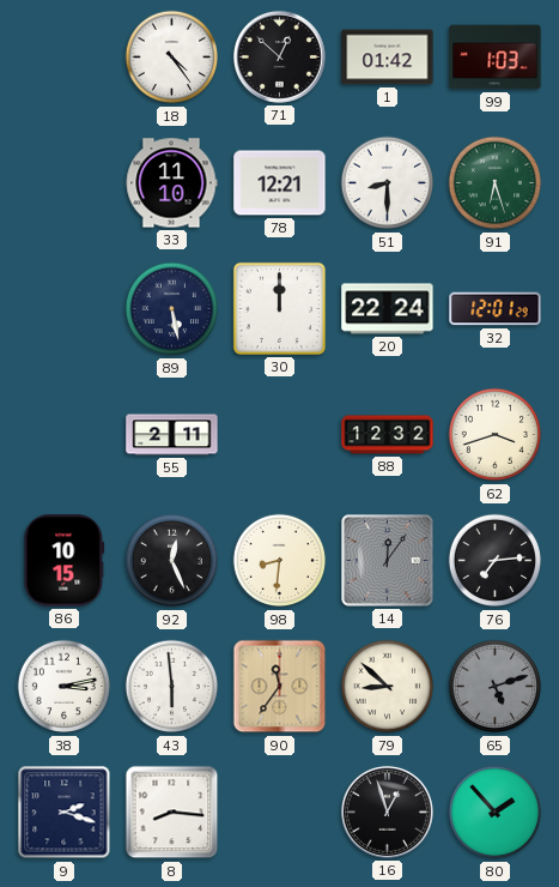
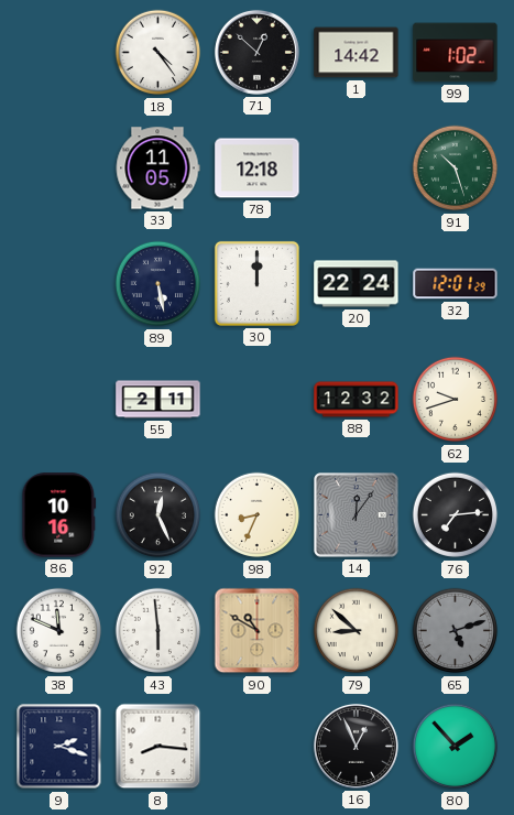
1: 01:42 -> 14:42 (357, 53)
99: 1:03 -> 1:02 (456, 53)
33: 11:10 -> 11:05 (157, 169)
78: 12:21 -> 12:18 (258, 169)
51: 8:30 -> none (388, 183)
91: 6:27 -> 10:27 (456, 169)
62: 3:42 -> 9:42 (456, 400)
86: 10:15 -> 10:16 (59, 515)
98: 8:31 -> 8:34 (258, 515)
38: 3:13 -> 11:49 (59, 631)
90: 11:36 -> 10:50 (258, 631)
16: 12:57 -> 12:56 (356, 746)
